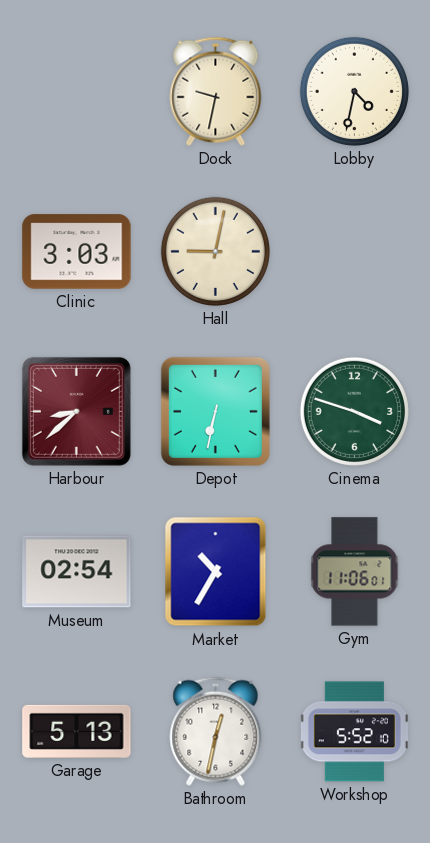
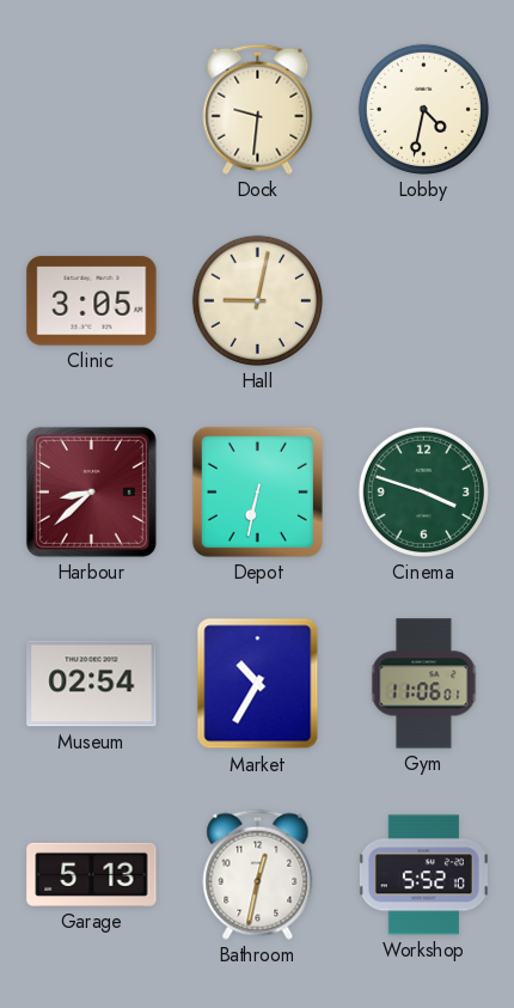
Dock: 9:32 -> 9:31 (258, 109)
Clinic: 3:03 -> 3:05 (92, 301)
